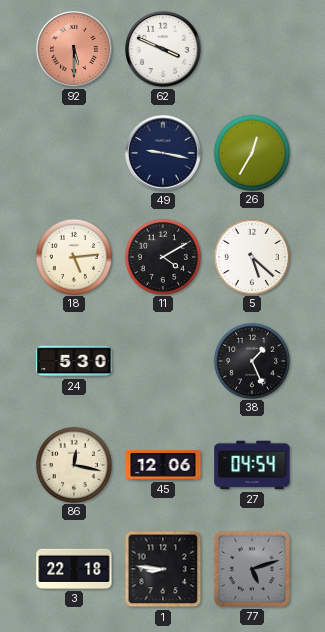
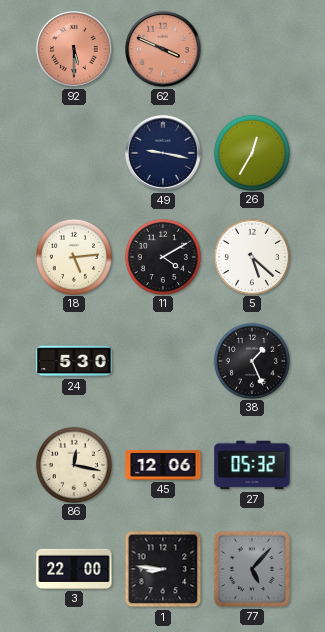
62 dial: white -> salmon (164, 50)
27: 04:54 -> 05:32 (252, 465)
3: 22:18 -> 22:00 (74, 569)
77: 5:12 -> 5:07 (252, 569)
